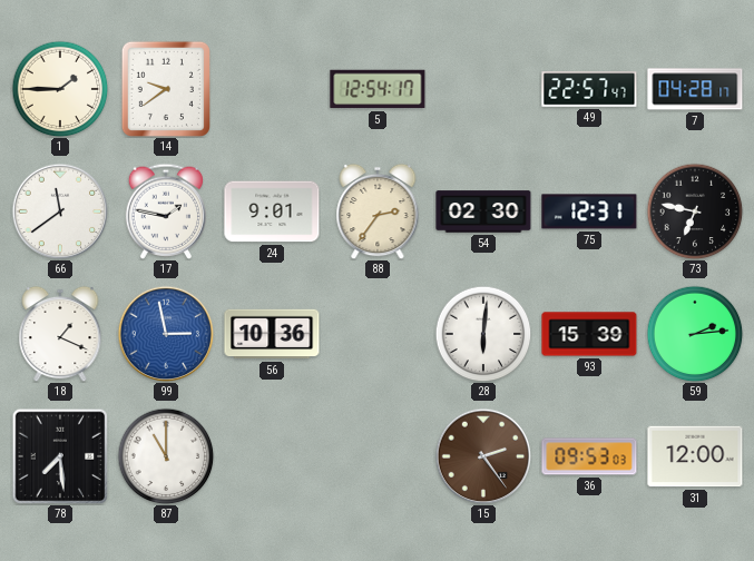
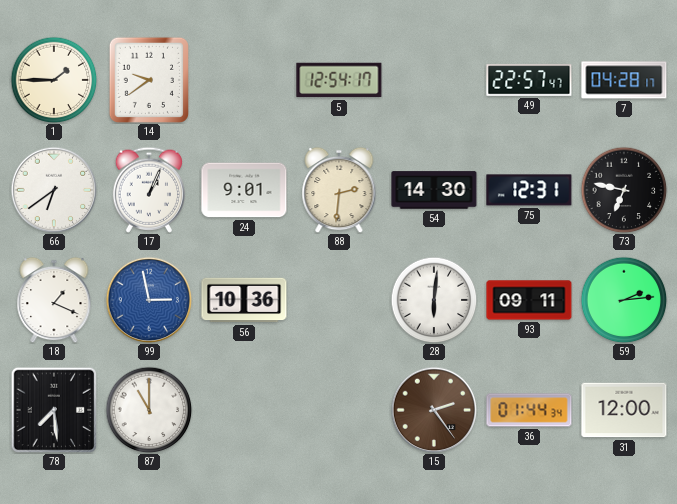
66: 11:39 -> 6:39 (54, 190)
17: 1:47 -> 1:04 (148, 190)
88: 2:36 -> 2:31 (339, 190)
54: 02:30 -> 14:30 (434, 190)
93: 15:39 -> 09:11 (529, 300)
36: 09:53 -> 01:44 (529, 410)
